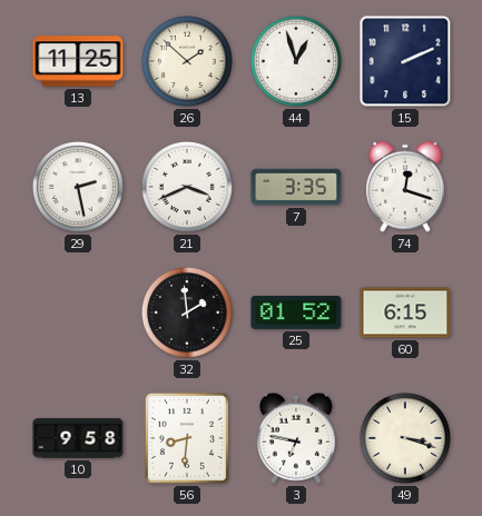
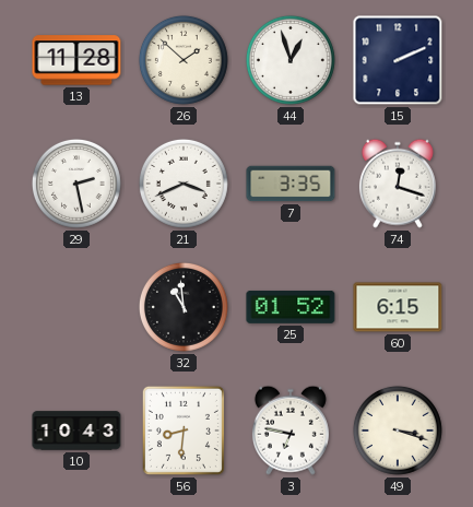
13: 11:25 -> 11:28 (76, 60)
32: 1:59 -> 10:59 (184, 307)
10: 9:58 -> 10:43 (76, 431)
